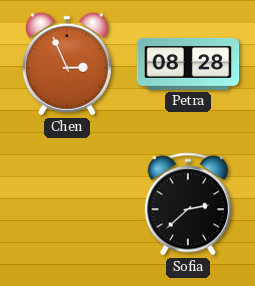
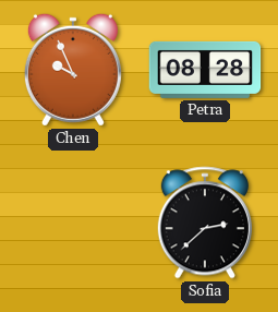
Chen: 2:56 -> 9:56 (73, 70)
